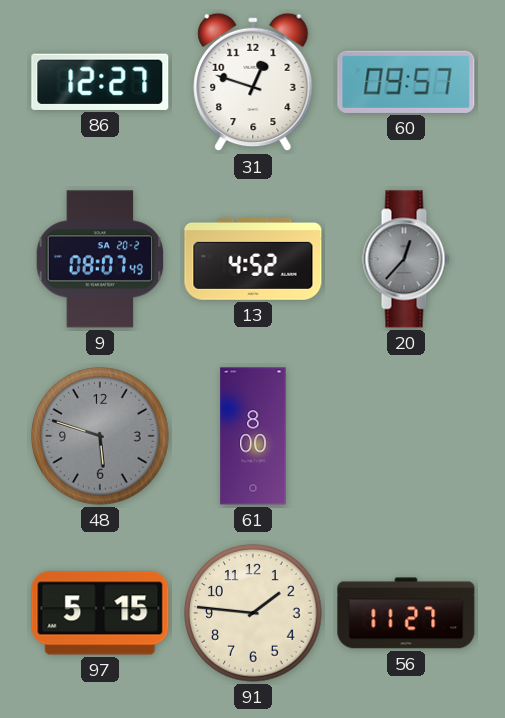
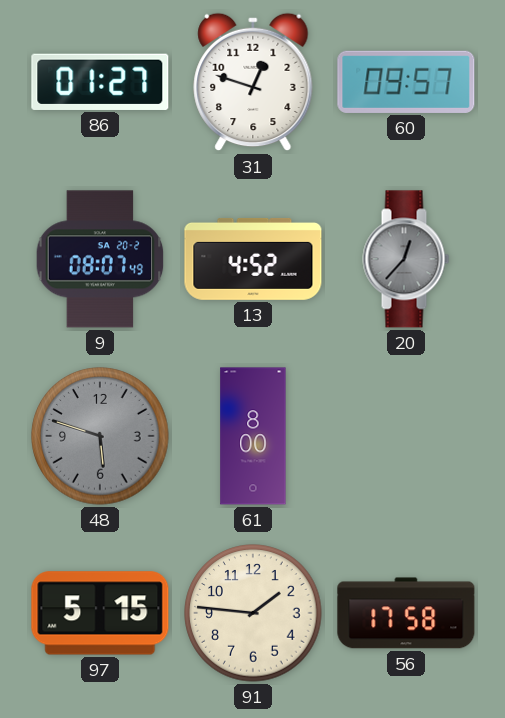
86: 12:27 -> 01:27 (100, 82)
56: 11:27 -> 17:58 (406, 613)
